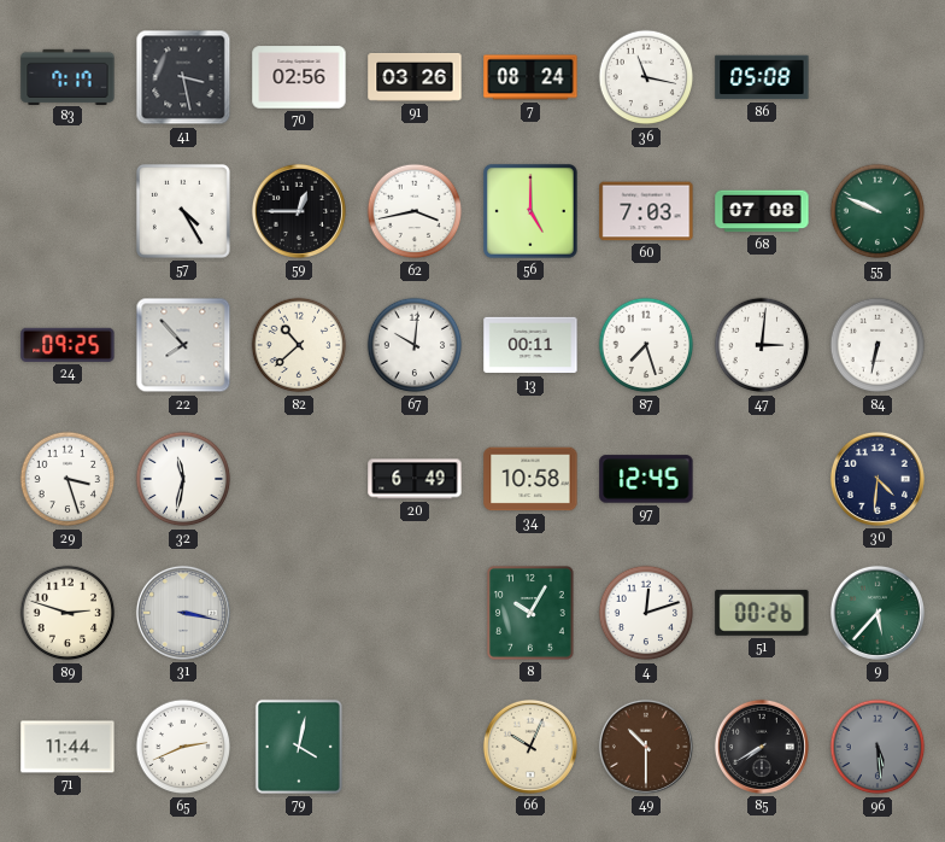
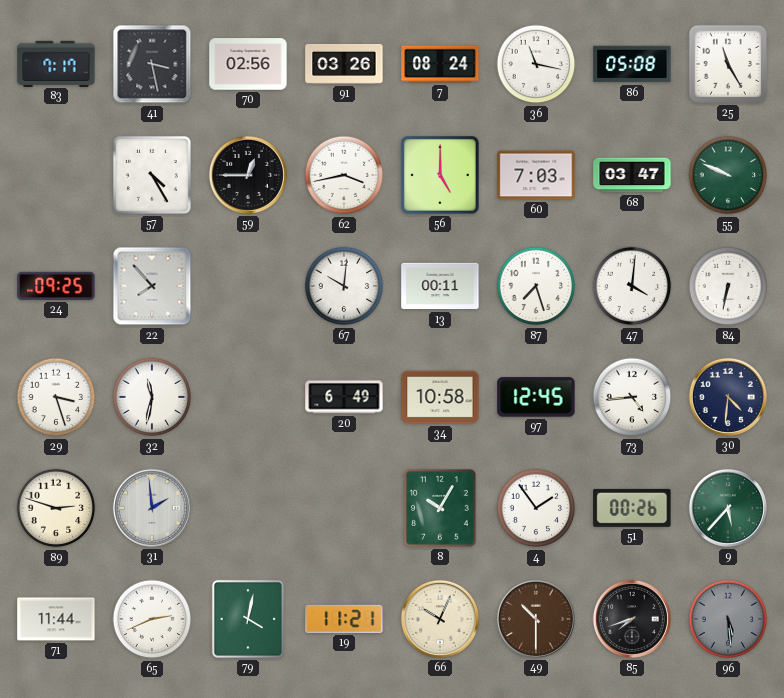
25: none -> 11:25 (728, 64)
68: 07:08 -> 03:47 (632, 175)
82: 10:38 -> none (299, 345)
47: 3:01 -> 4:01 (632, 286)
73: none -> 4:44 (632, 397)
31: 3:17 -> 1:59 (152, 508)
4: 12:12 -> 1:54 (536, 508)
19: none -> 11:21 (344, 619)
85: 7:40 -> 7:42 (632, 619)
